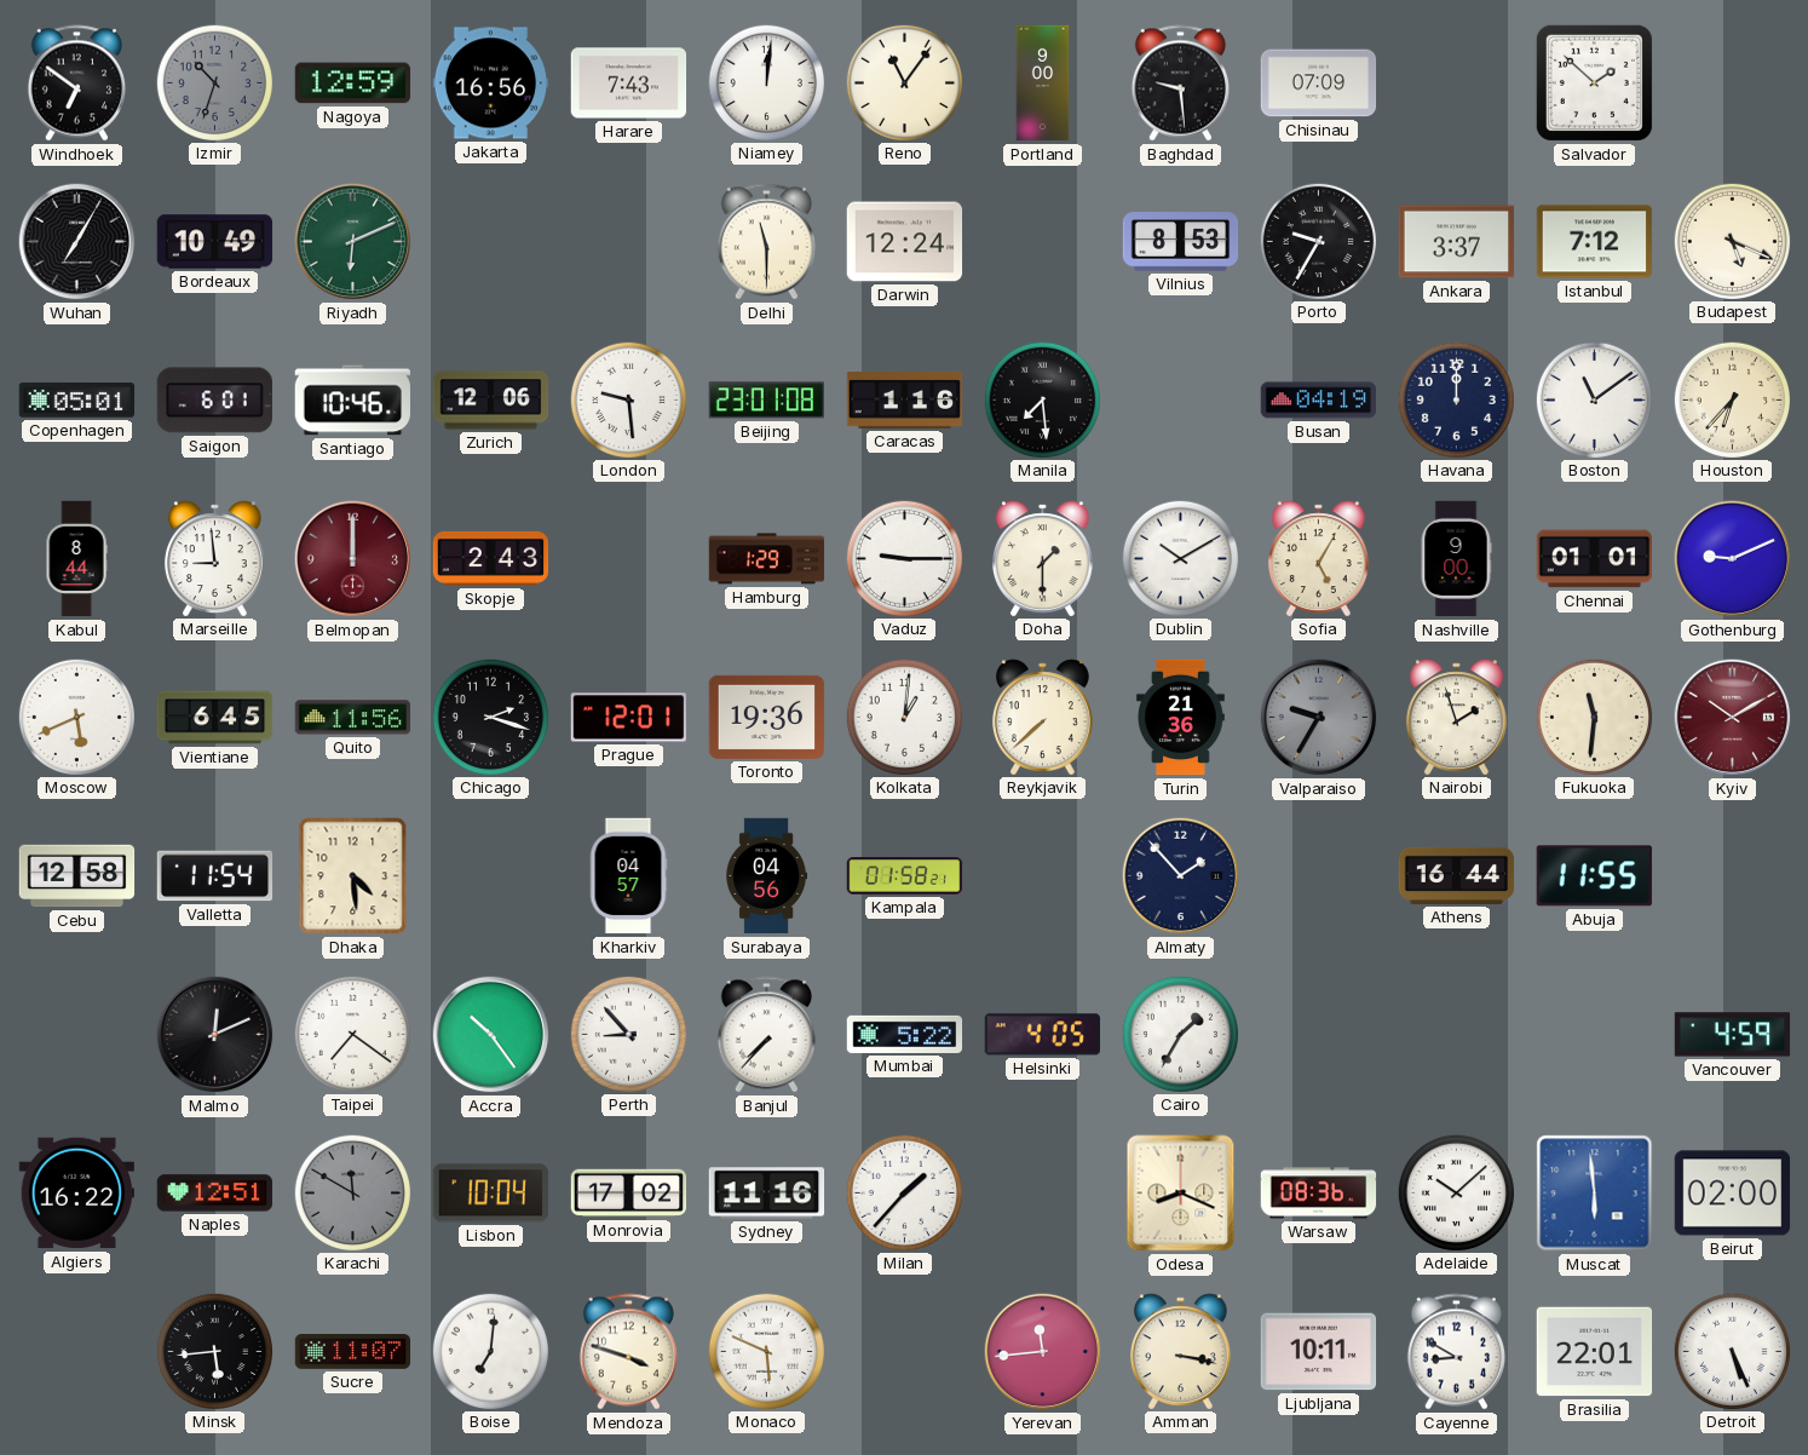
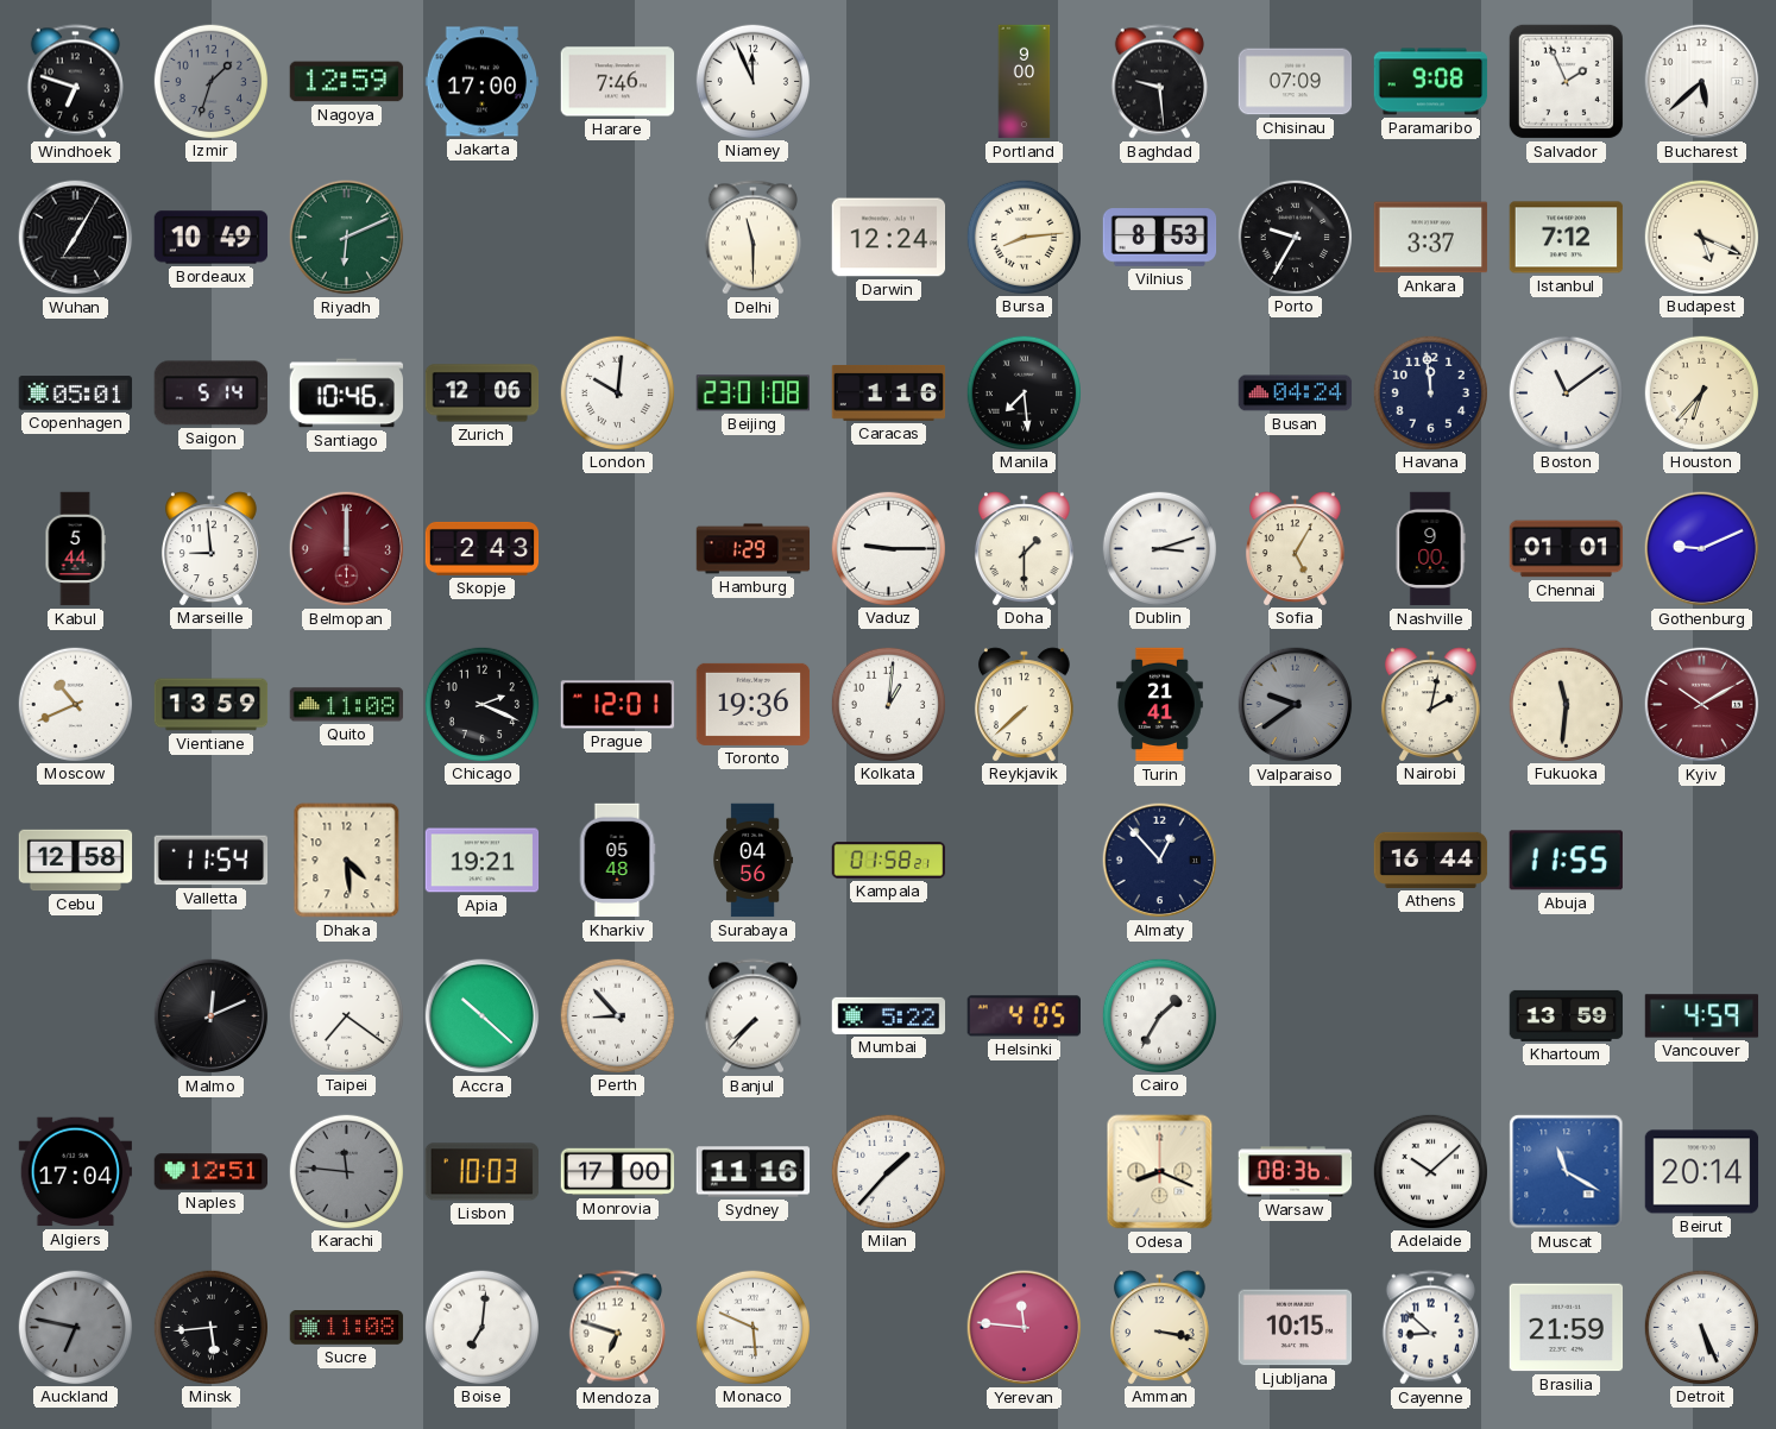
Windhoek: 6:51 -> 6:48 (75, 82)
Izmir: 10:33 -> 1:33 (210, 81)
Jakarta: 16:56 -> 17:00 (483, 82)
Harare: 7:43 -> 7:46 (618, 82)
Niamey: 12:01 -> 11:56 (752, 81)
Reno: 11:06 -> none (904, 82)
Paramaribo: none -> 9:08 (1431, 82)
Salvador: 1:52 -> 1:56 (1566, 81)
Bucharest: none -> 5:38 (1702, 82)
Bursa: none -> 8:14 (1024, 237)
Saigon: 6:01 -> 5:14 (210, 394)
London: 9:29 -> 10:01 (617, 392)
Busan: 04:19 -> 04:24 (1296, 394)
Havana: 12:00 -> 11:59 (1430, 392)
Kabul: 8:44 -> 5:44 (75, 549)
Dublin: 10:10 -> 3:12 (1159, 548)
Moscow: 5:41 -> 10:41 (75, 704)
Vientiane: 6:45 -> 13:59 (212, 705)
Quito: 11:56 -> 11:08 (347, 705)
Chicago: 2:18 -> 2:19 (481, 704)
Turin: 21:36 -> 21:41 (1159, 705)
Valparaiso: 9:35 -> 9:39 (1296, 705)
Nairobi: 1:57 -> 2:02 (1430, 704)
Apia: none -> 19:21 (483, 861)
Kharkiv: 04:57 -> 05:48 (617, 861)
Almaty: 1:53 -> 12:53 (1160, 861)
Accra: 10:24 -> 10:22 (483, 1016)
Khartoum: none -> 13:59 (1567, 1015)
Algiers: 16:22 -> 17:04 (75, 1172)
Karachi: 11:50 -> 11:46 (346, 1171)
Lisbon: 10:04 -> 10:03 (481, 1172)
Monrovia: 17:02 -> 17:00 (618, 1172)
Muscat: 5:59 -> 11:20 (1567, 1172)
Beirut: 02:00 -> 20:14 (1702, 1172)
Auckland: none -> 6:47 (75, 1327)
Sucre: 11:07 -> 11:08 (347, 1328)
Mendoza: 3:48 -> 6:48 (617, 1328)
Yerevan: 11:44 -> 11:46 (1025, 1328)
Ljubljana: 10:11 -> 10:15 (1296, 1328)
Cayenne: 8:50 -> 8:52 (1430, 1328)
Brasilia: 22:01 -> 21:59 (1567, 1328)
